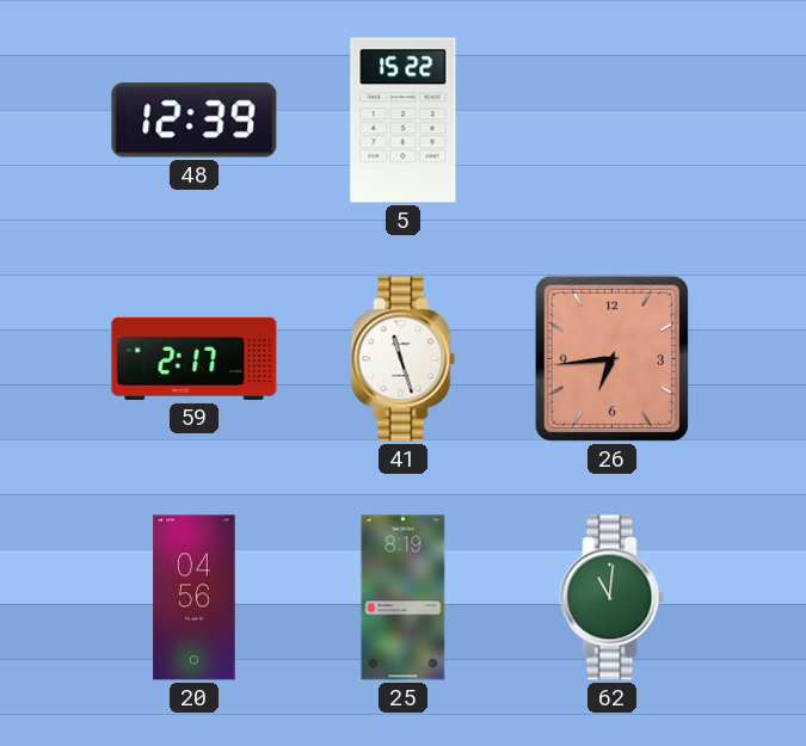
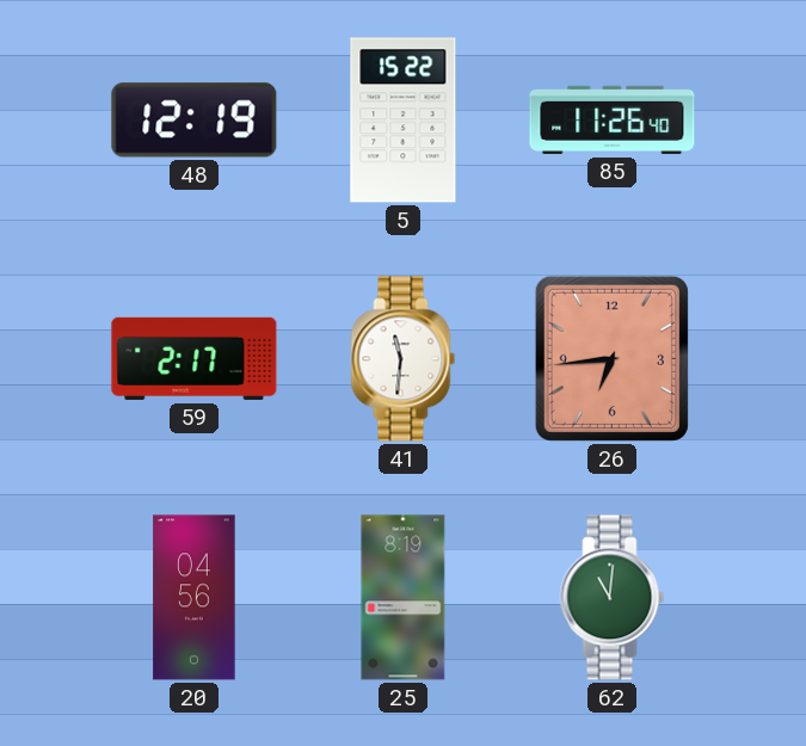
48: 12:39 -> 12:19 (195, 121)
85: none -> 11:26 (613, 119)
41: 11:27 -> 11:31 (404, 359)
